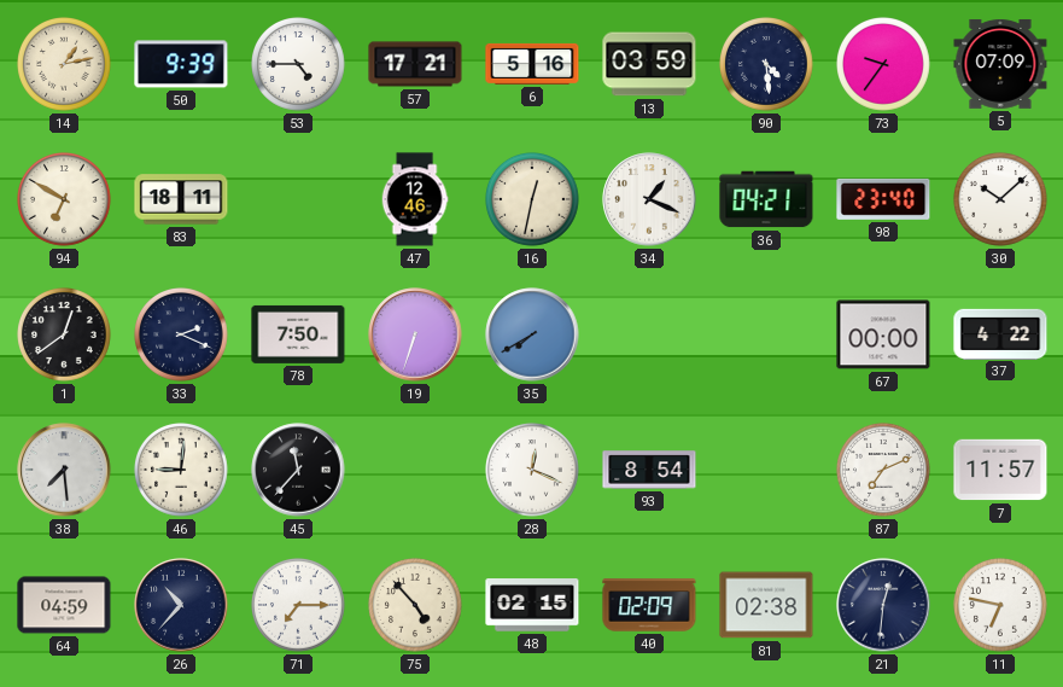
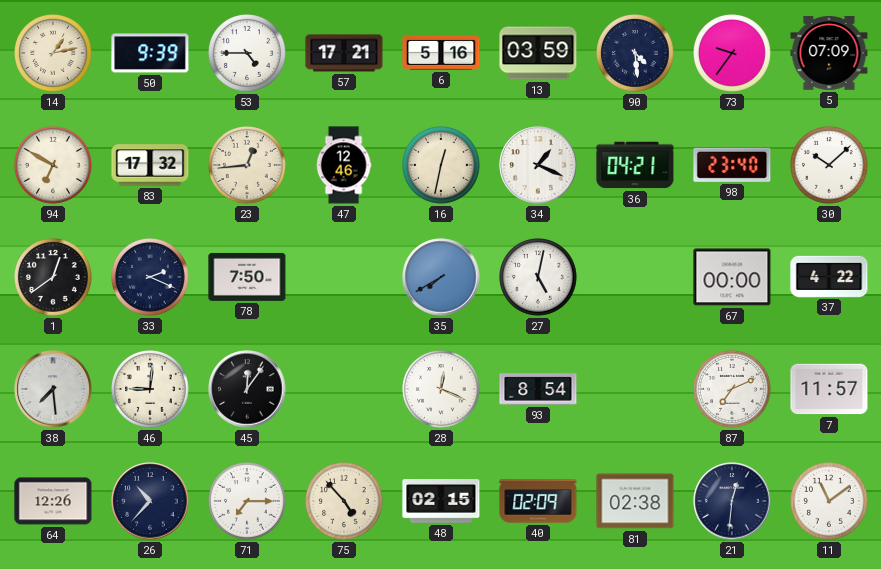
83: 18:11 -> 17:32 (150, 165)
23: none -> 12:44 (248, 166)
19: 6:33 -> none (415, 334)
27: none -> 5:02 (539, 278)
45: 11:37 -> 12:06 (247, 389)
64: 04:59 -> 12:26 (53, 501)
11: 6:47 -> 11:09 (830, 502)
